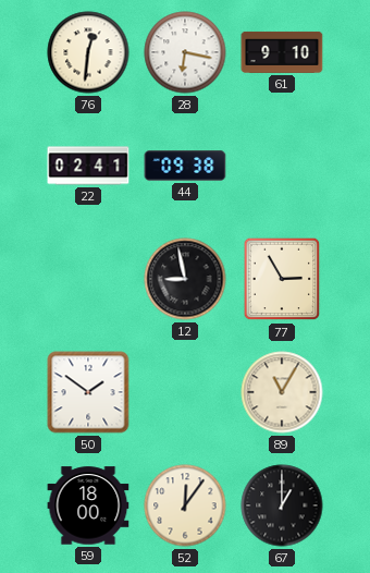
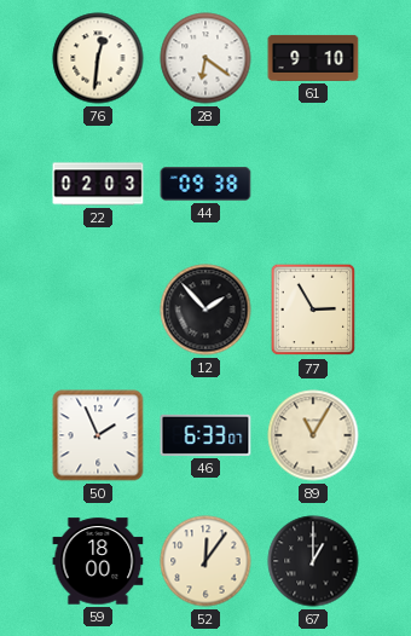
28: 6:17 -> 6:21 (205, 58)
22: 02:41 -> 02:03 (98, 184)
12: 8:58 -> 1:53 (205, 310)
50: 1:51 -> 1:56 (98, 435)
46: none -> 6:33 (205, 435)
